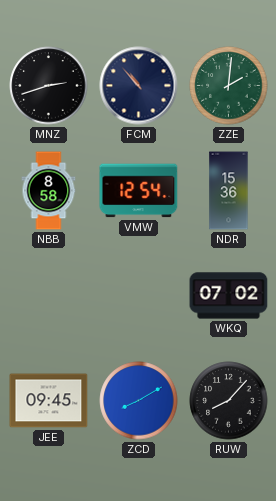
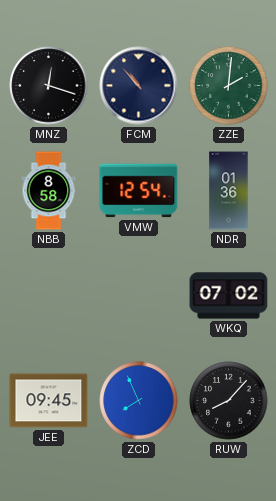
MNZ: 2:42 -> 12:18 (49, 86)
NDR: 15:36 -> 01:36 (229, 191)
ZCD: 8:10 -> 7:56 (139, 401)
